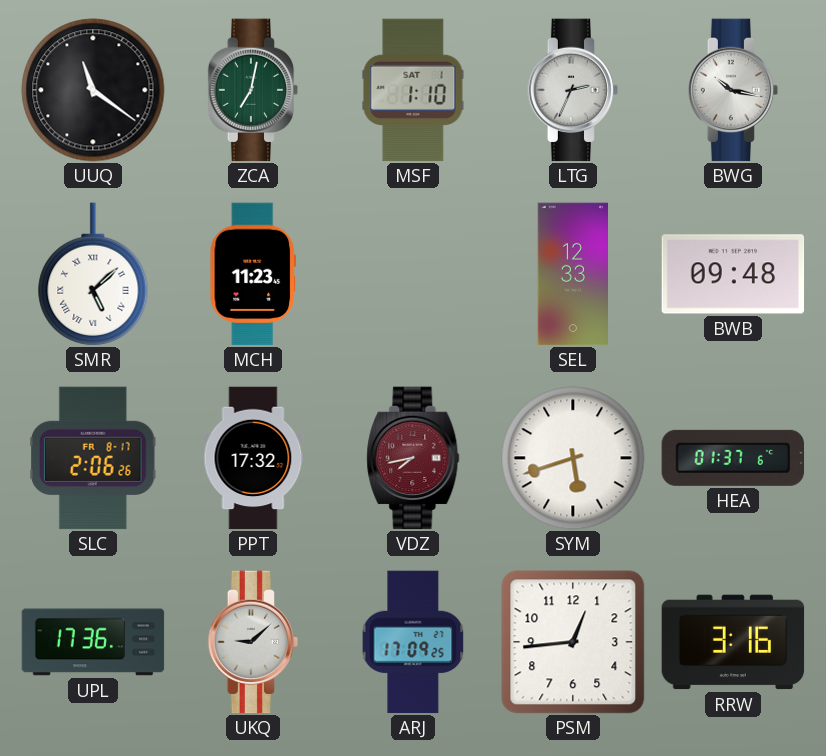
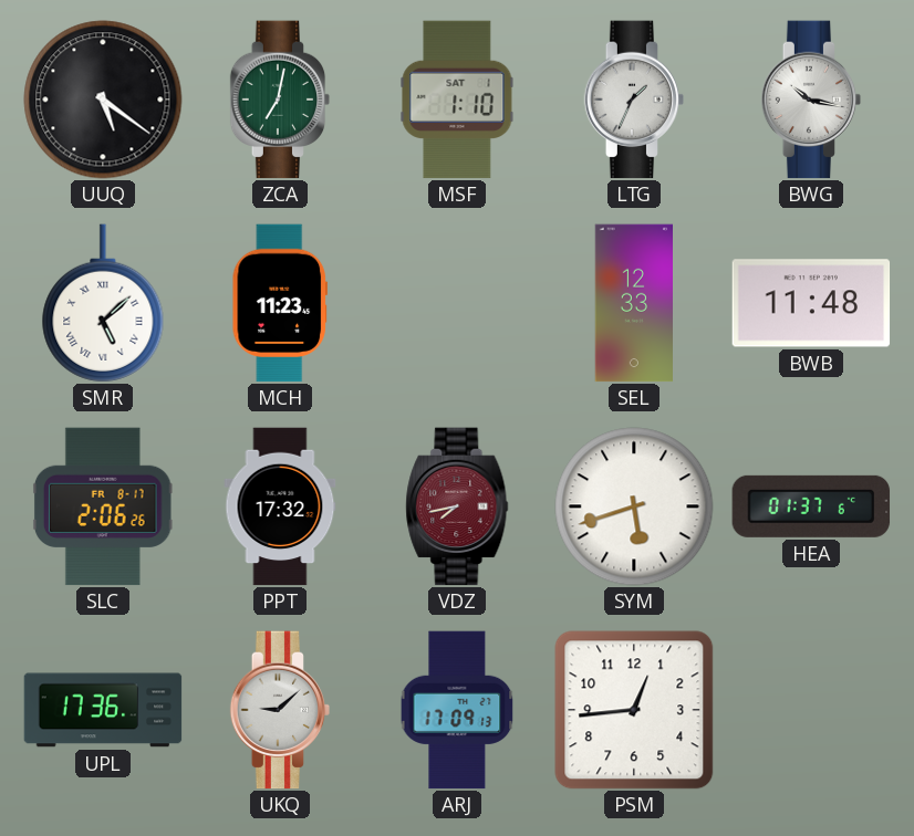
UUQ: 11:21 -> 5:21 (103, 100)
LTG: 2:34 -> 1:34 (634, 100)
BWB: 09:48 -> 11:48 (811, 303)
ARJ: 17:09:25 -> 17:09:13 (457, 710)
RRW: 3:16 -> none (733, 642)
